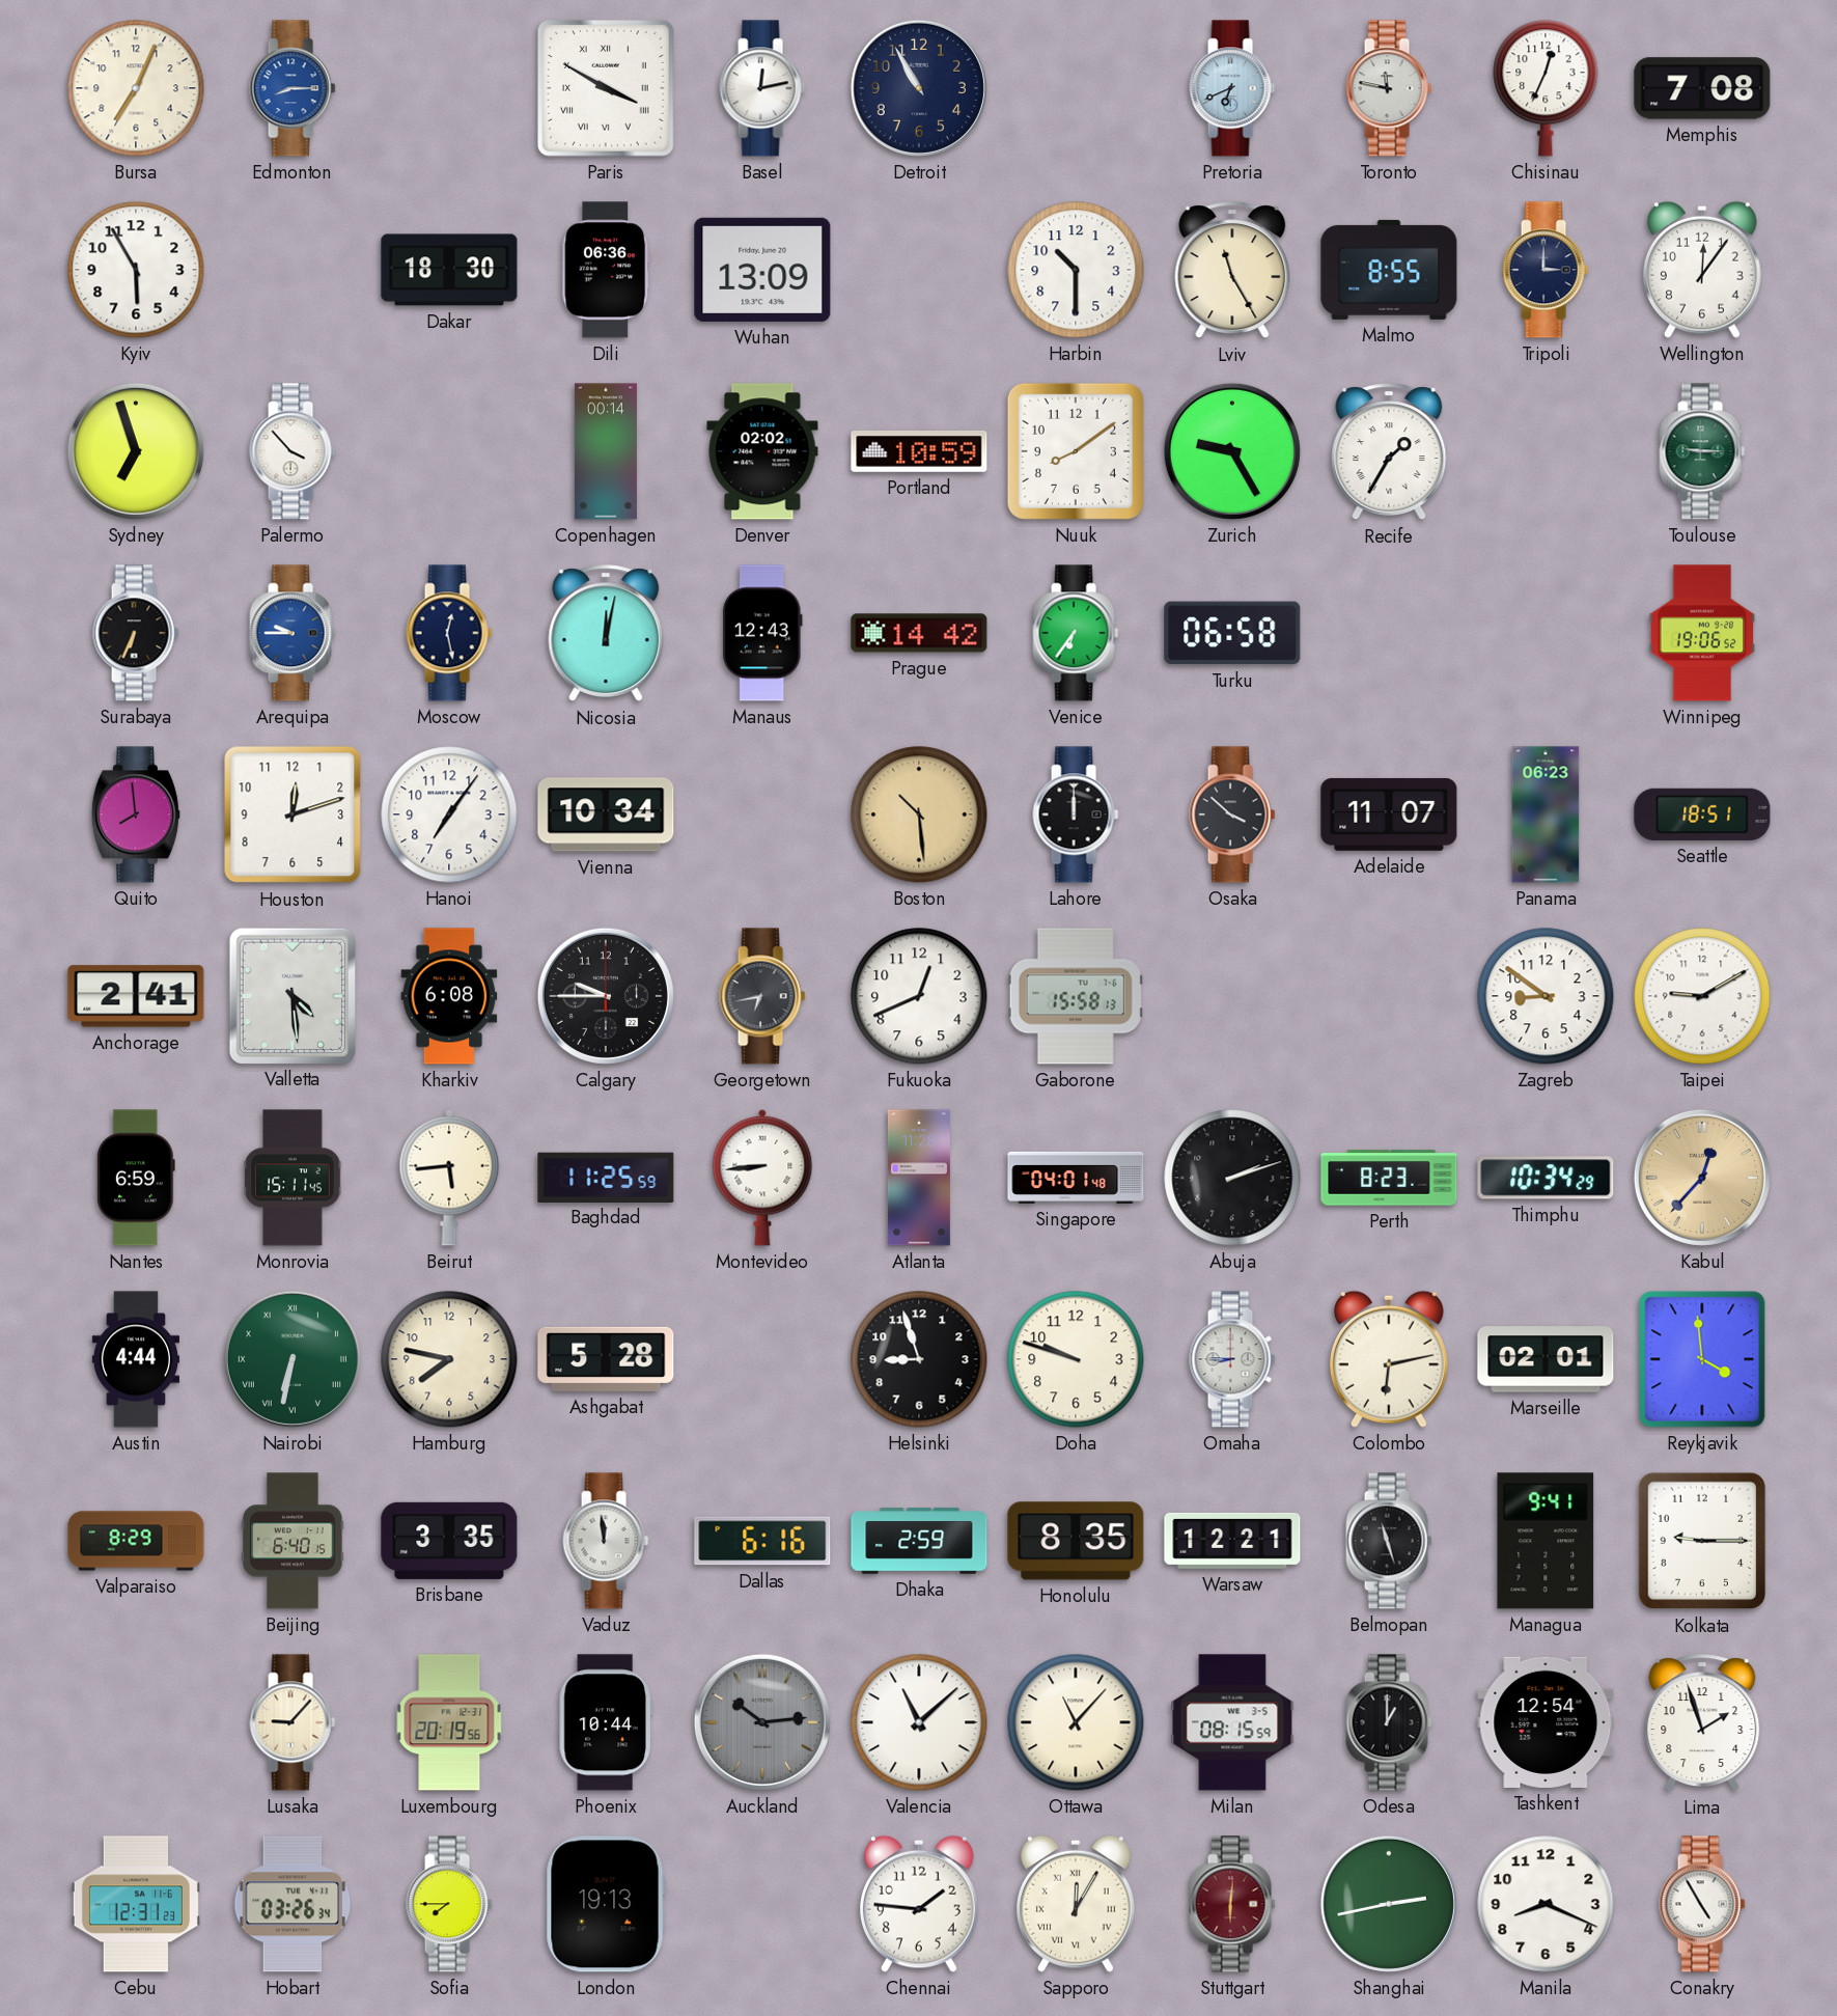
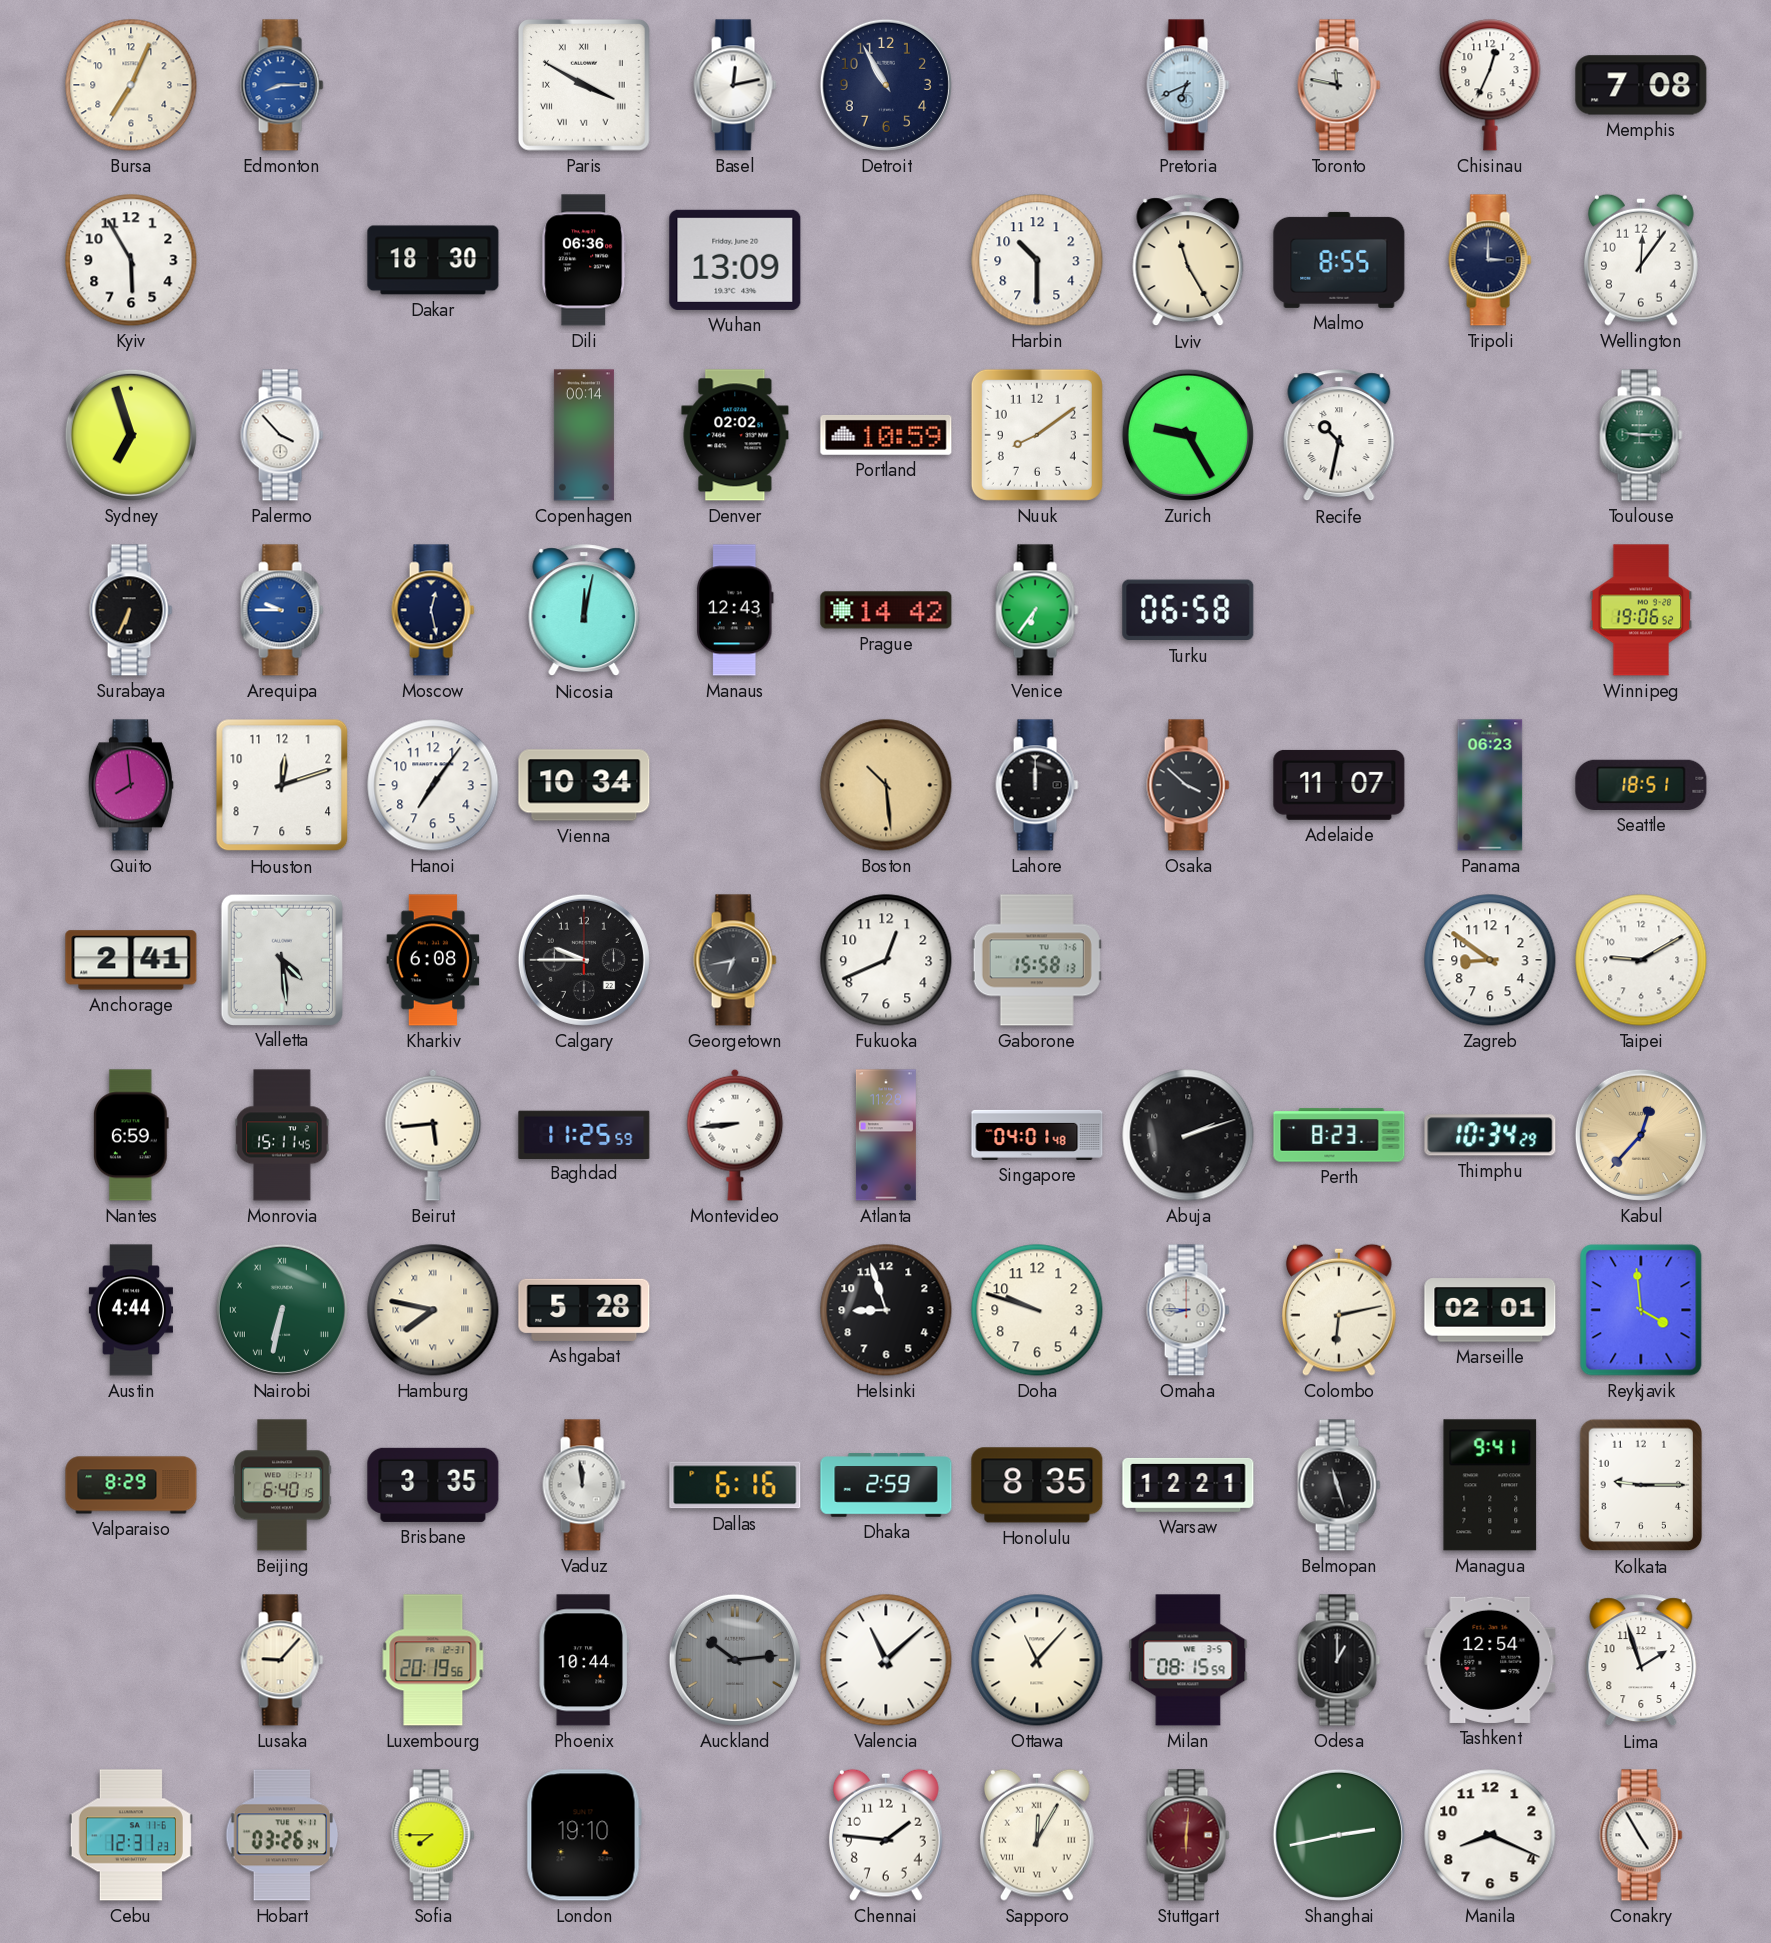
Recife: 1:35 -> 10:32 (1339, 436)
Hamburg numerals: Arabic -> Roman (433, 1310)
London: 19:13 -> 19:10 (584, 1835)
